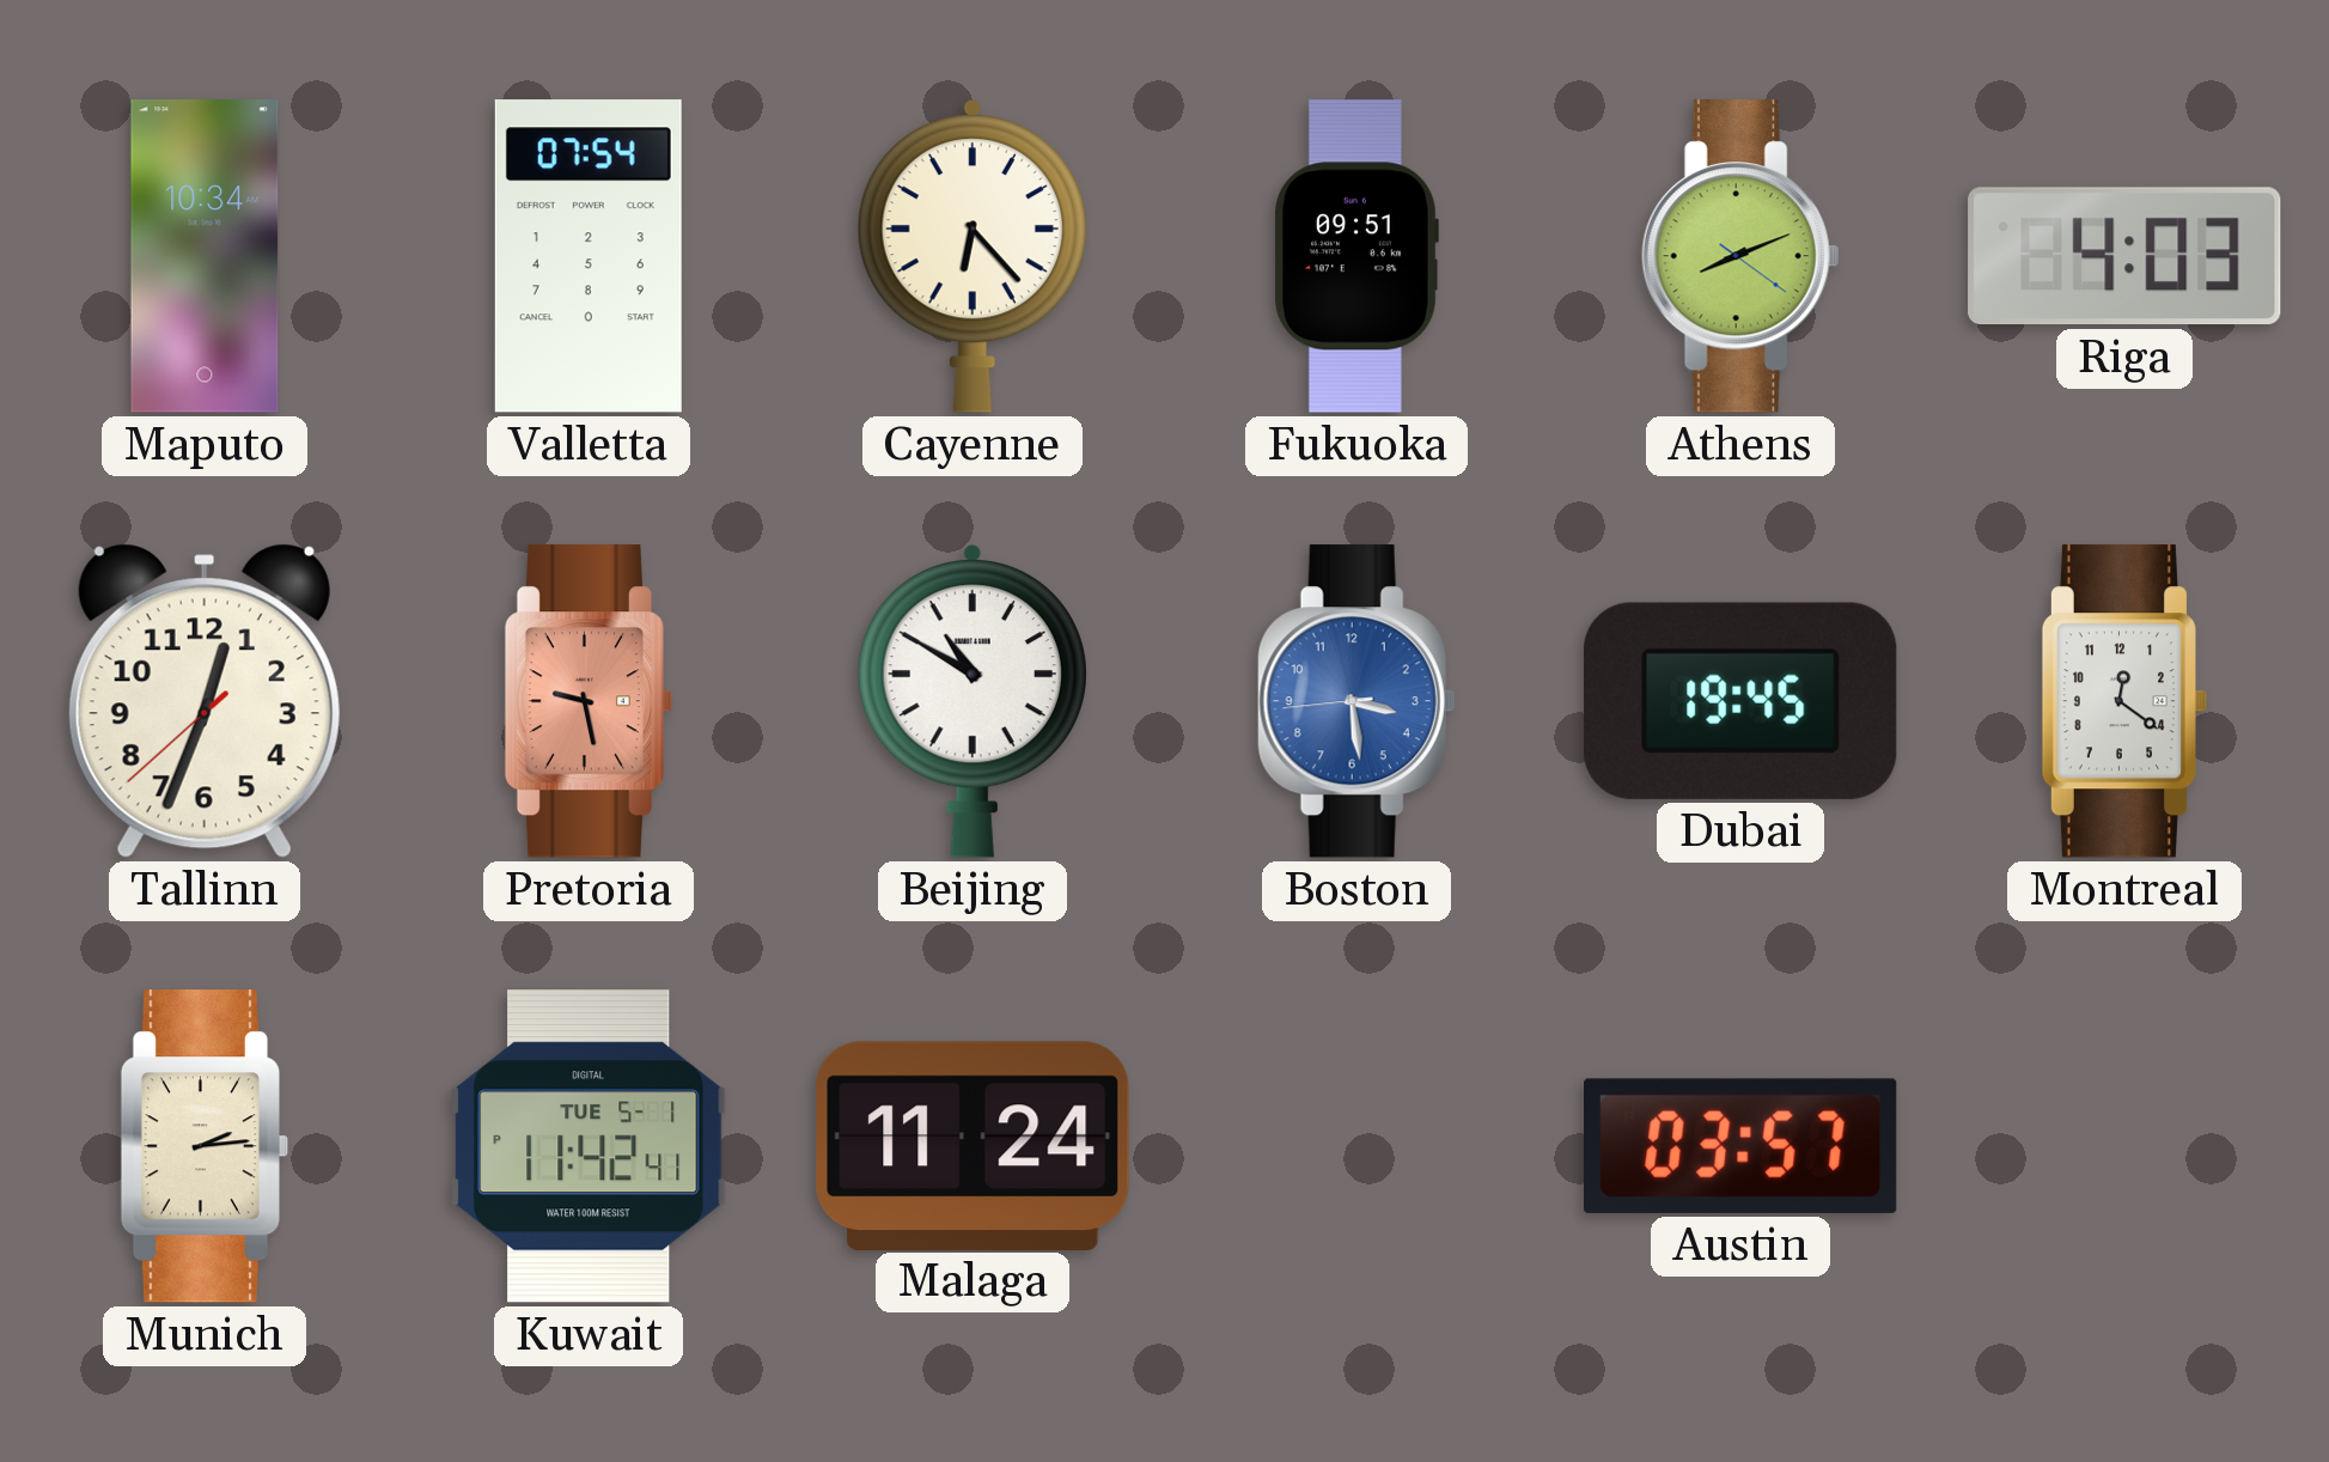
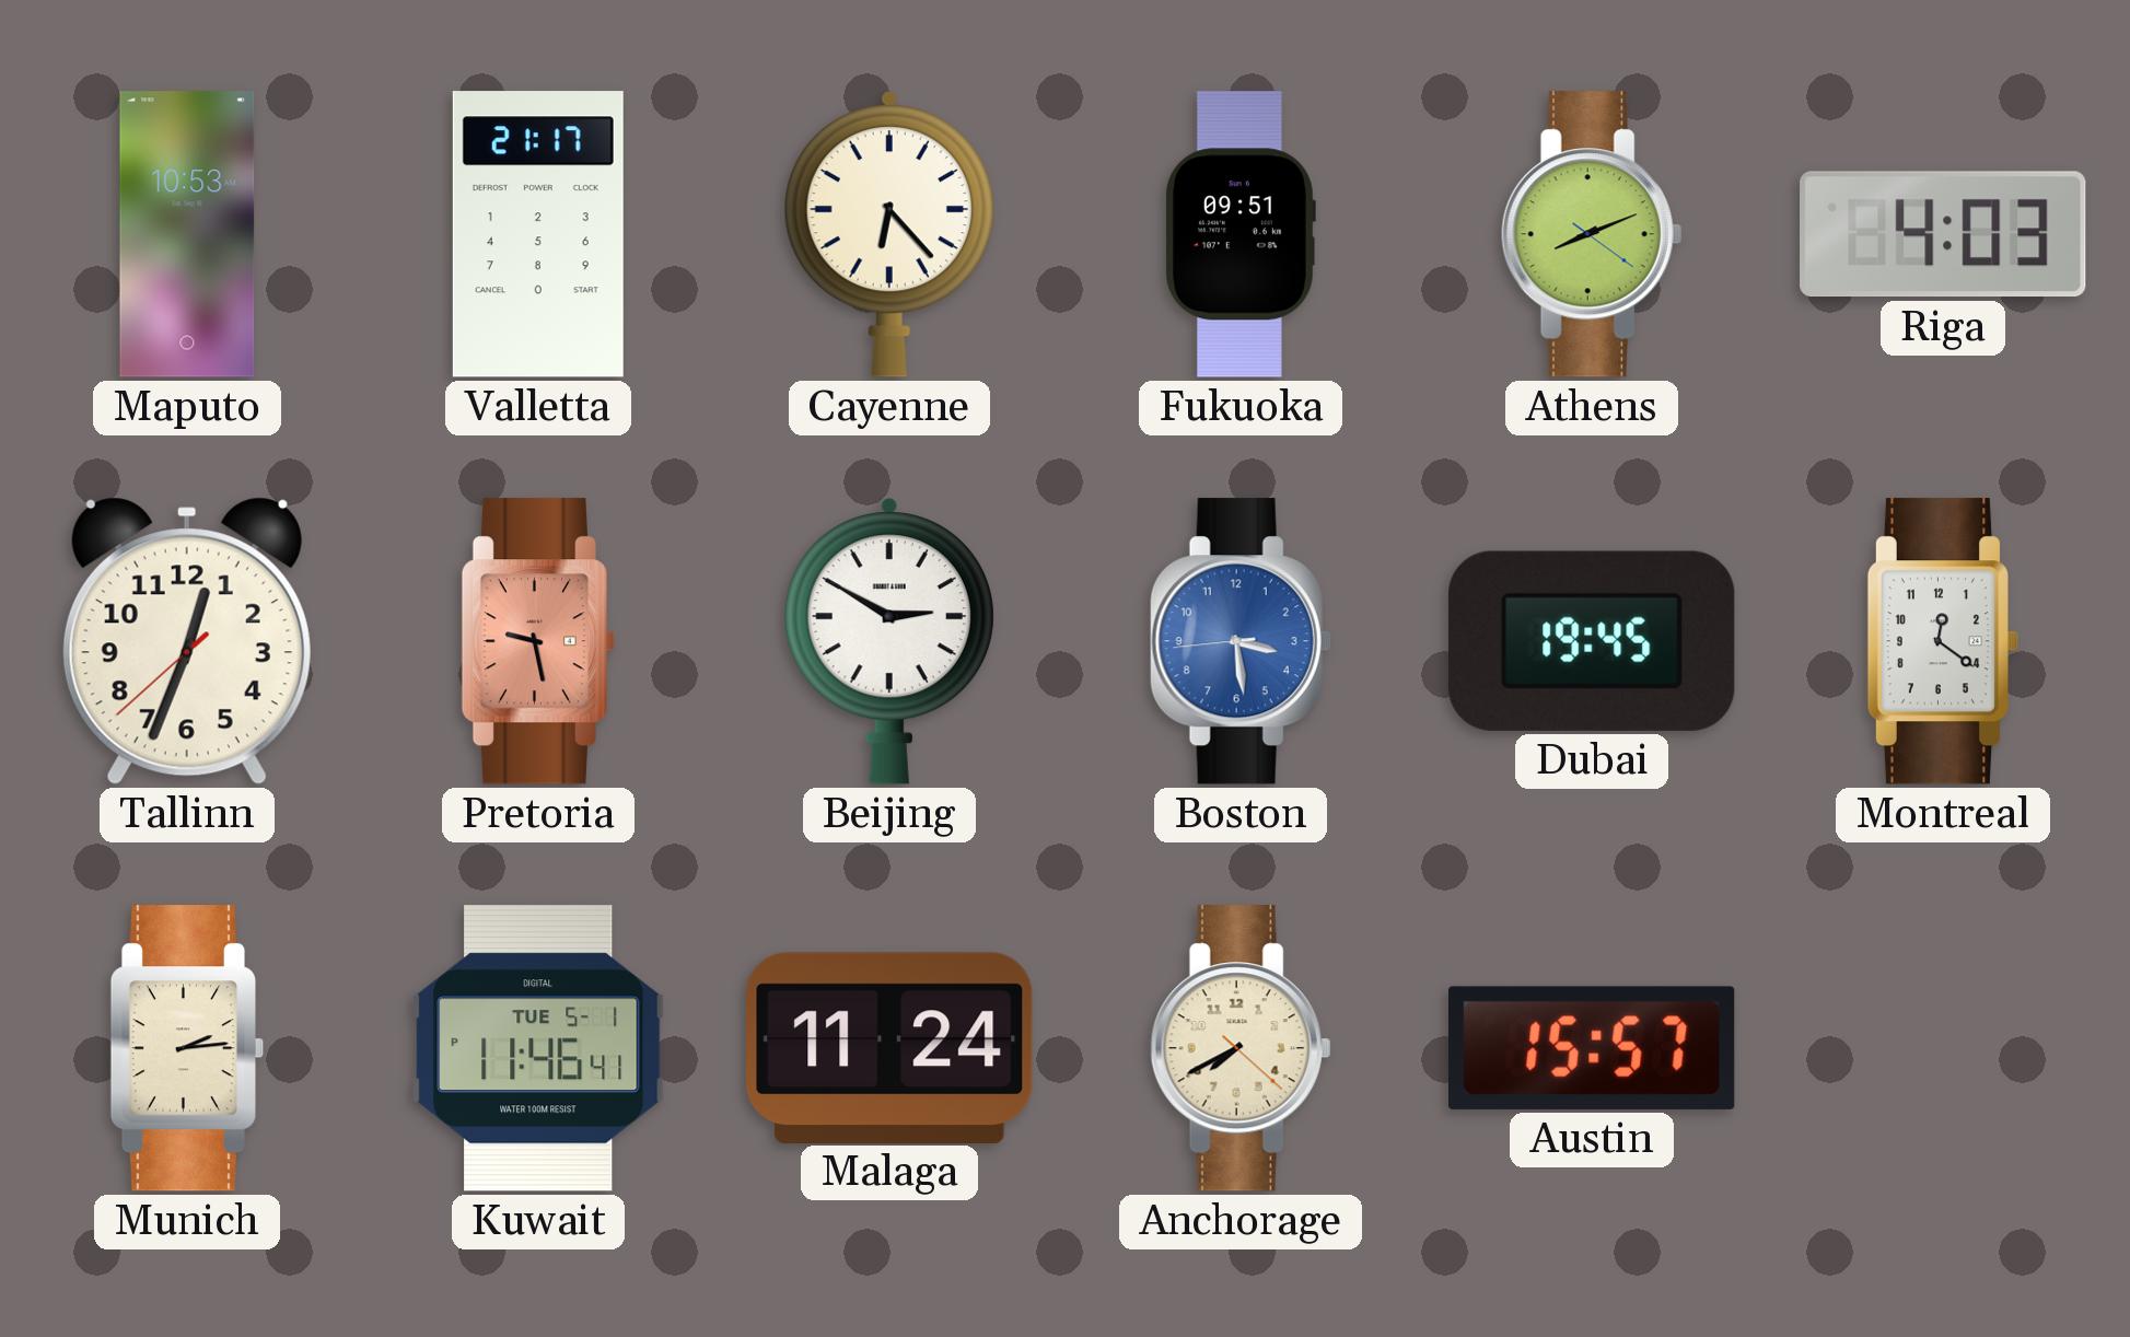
Maputo: 10:34 -> 10:53 (187, 234)
Valletta: 07:54 -> 21:17 (538, 234)
Beijing: 10:50 -> 2:50 (889, 642)
Kuwait: 11:42 -> 11:46 (538, 1048)
Anchorage: none -> 7:40 (1241, 1048)
Austin: 03:57 -> 15:57 (1593, 1048)
